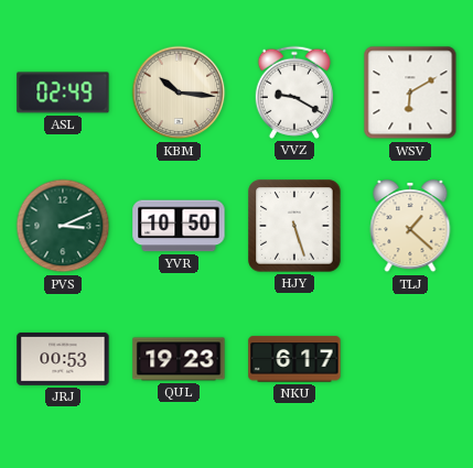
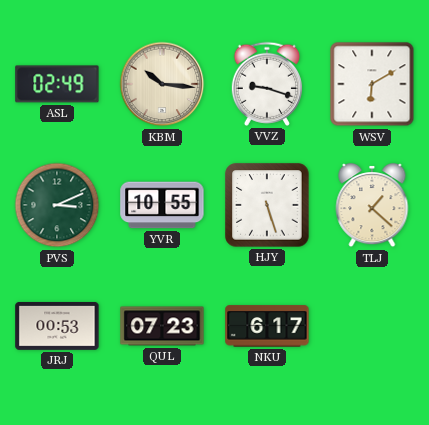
VVZ: 9:20 -> 9:18 (267, 84)
YVR: 10:50 -> 10:55 (162, 205)
QUL: 19:23 -> 07:23 (162, 326)
